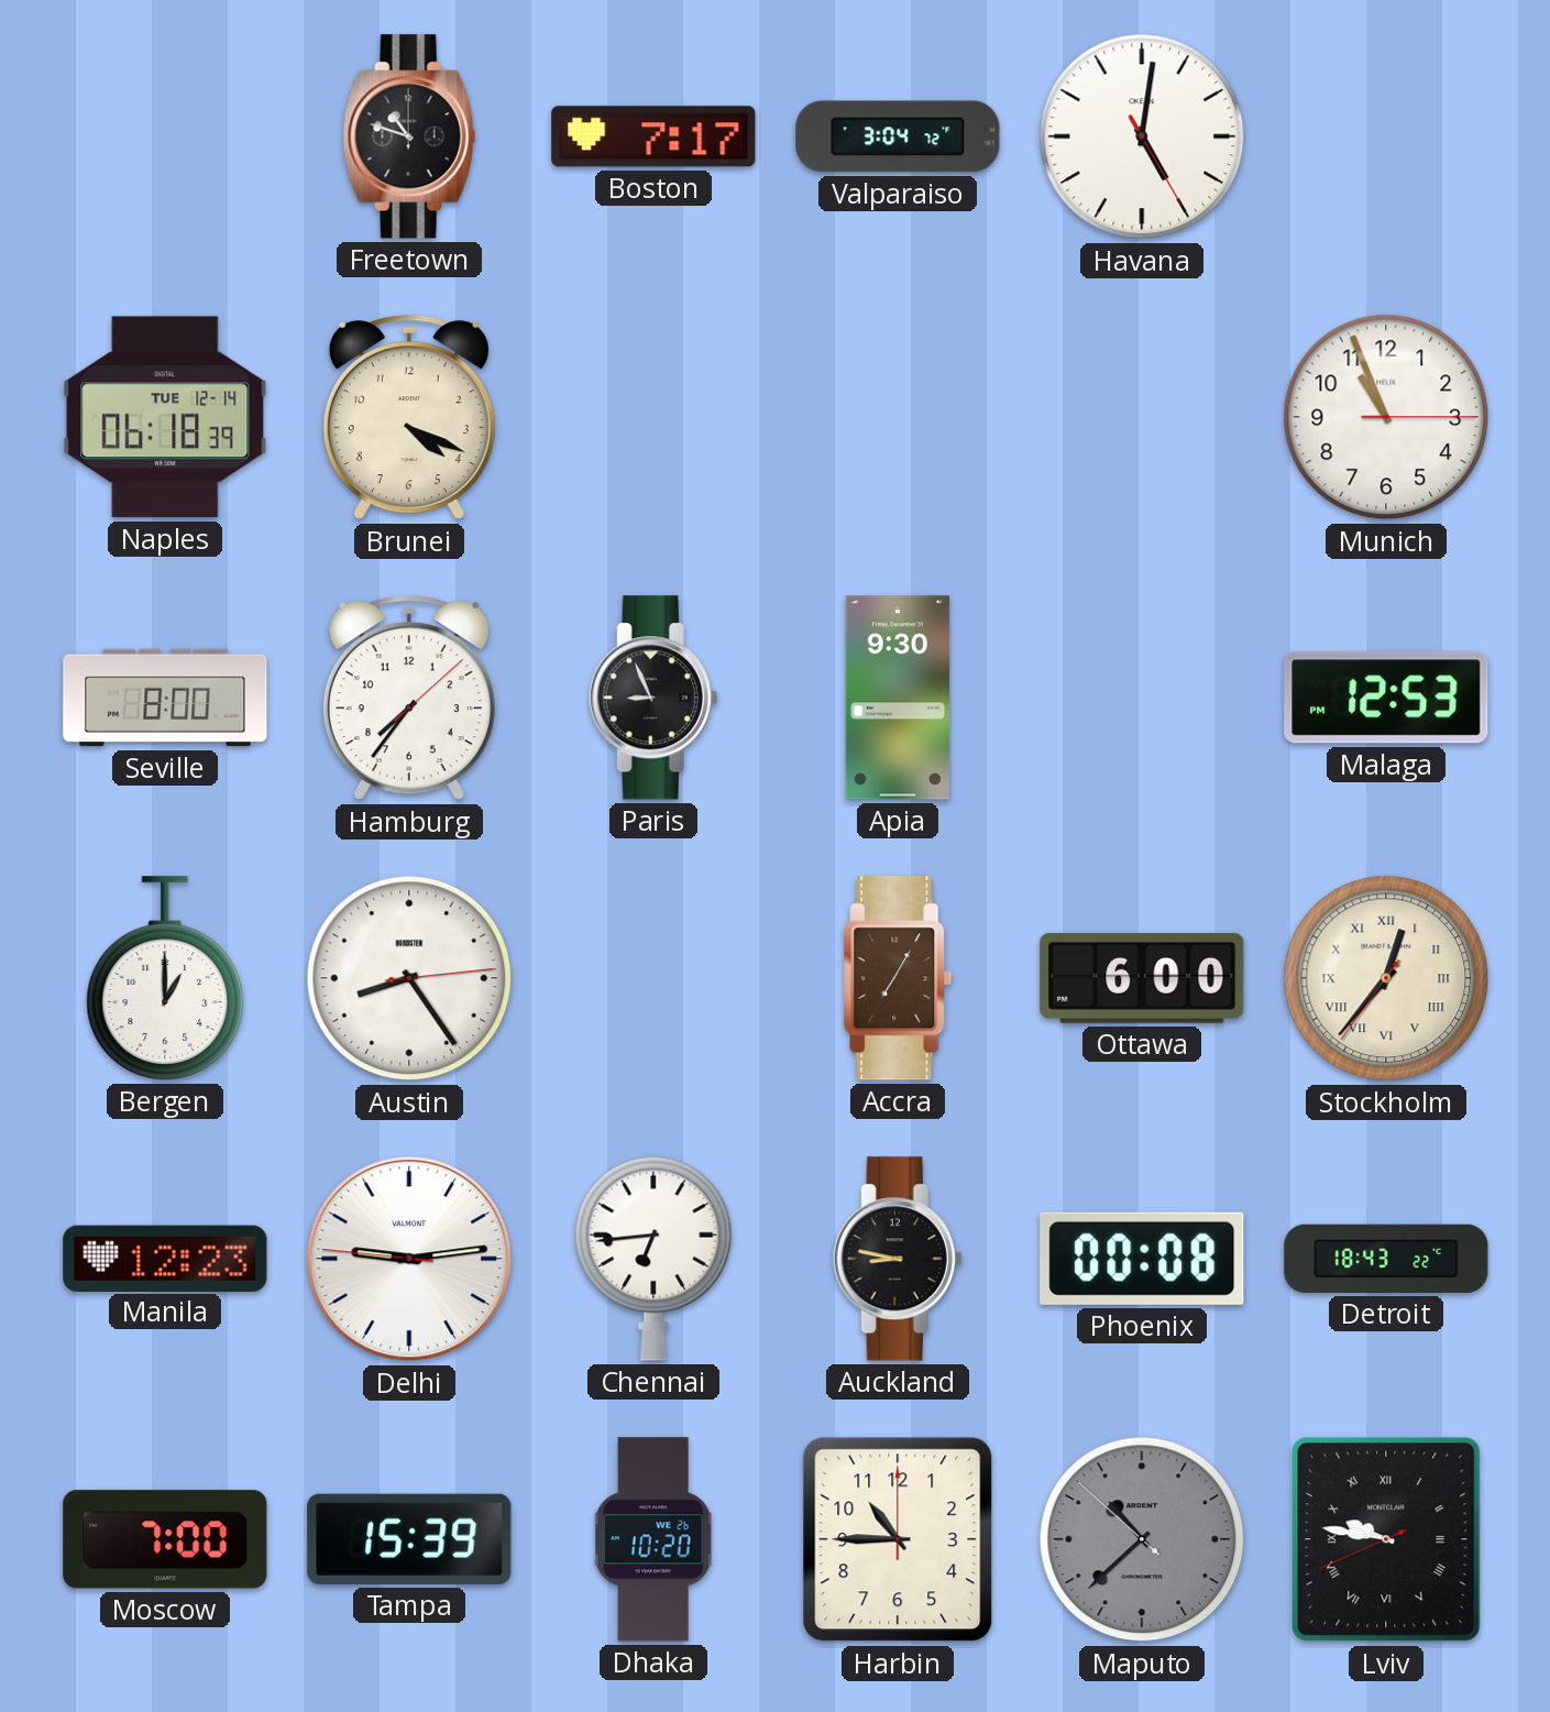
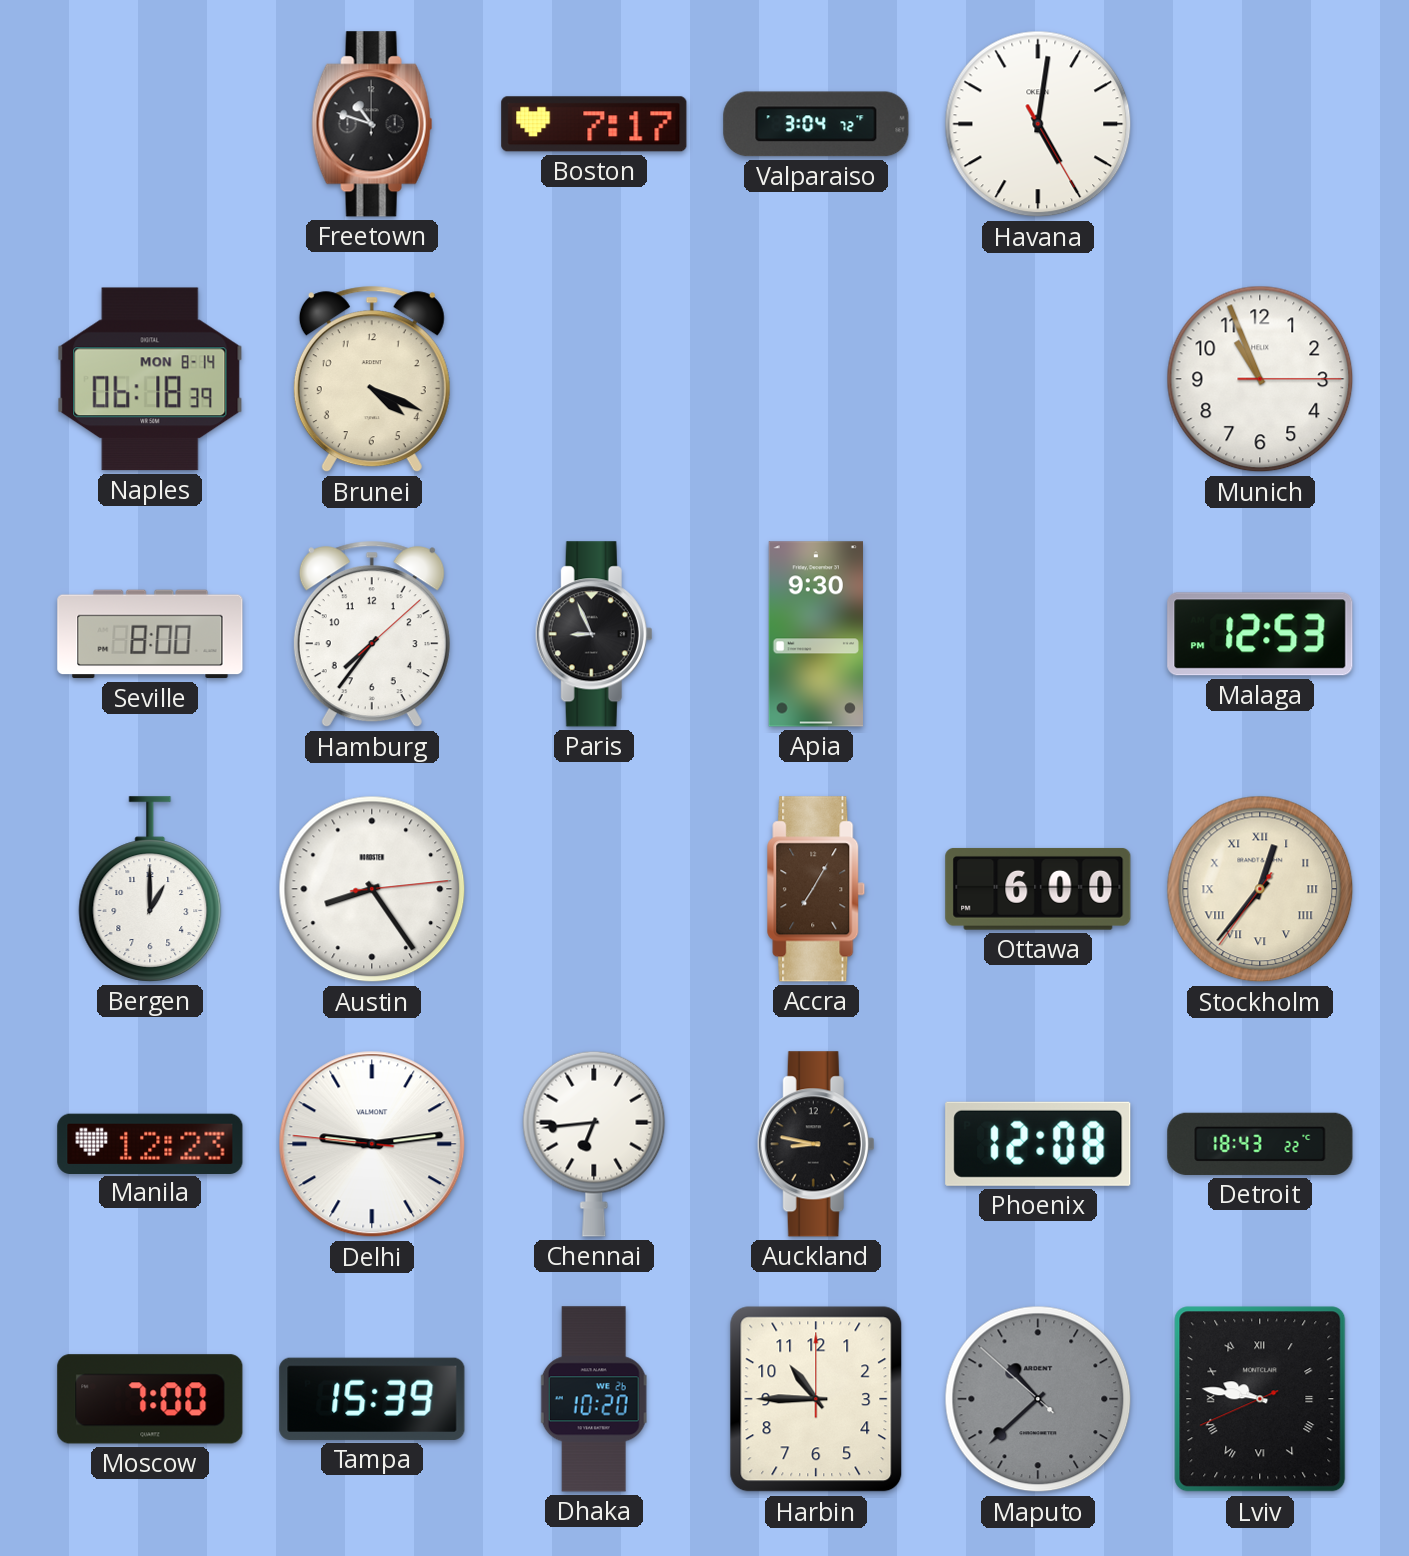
Naples date: TUE 12-14 -> MON 8-14 (150, 379)
Phoenix: 00:08 -> 12:08 (1038, 1144)
